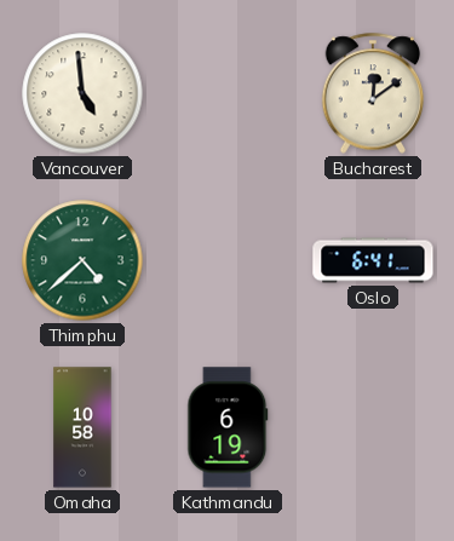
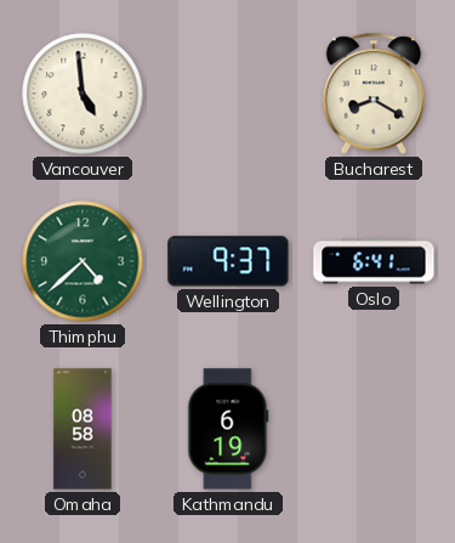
Bucharest: 12:09 -> 8:20 (374, 94)
Wellington: none -> 9:37 (228, 261)
Omaha: 10:58 -> 08:58 (83, 429)
